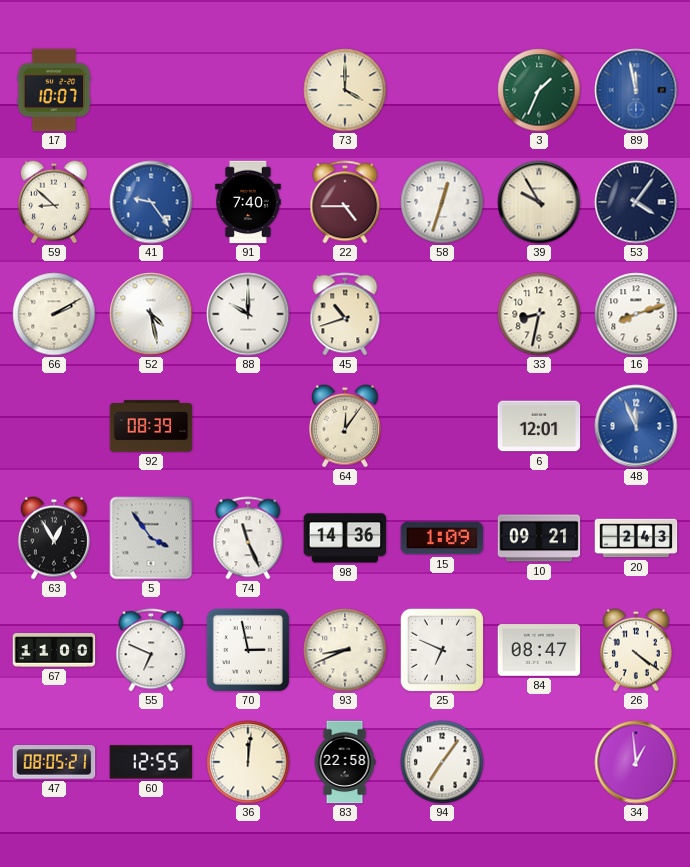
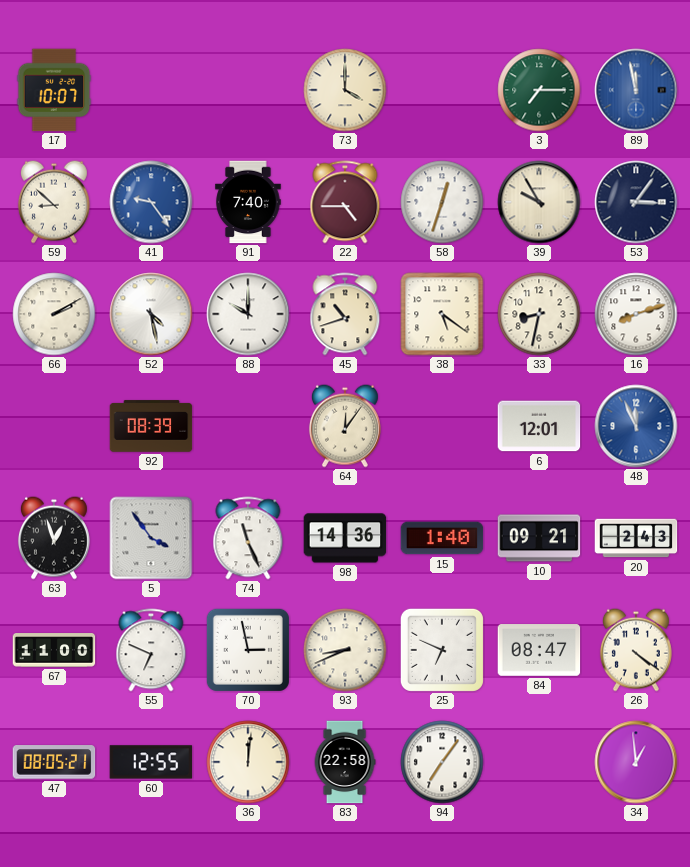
3: 1:34 -> 7:15 (539, 90)
53: 4:06 -> 3:06 (636, 202)
38: none -> 5:21 (442, 314)
63: 12:55 -> 12:57 (54, 538)
15: 1:09 -> 1:40 (442, 538)
